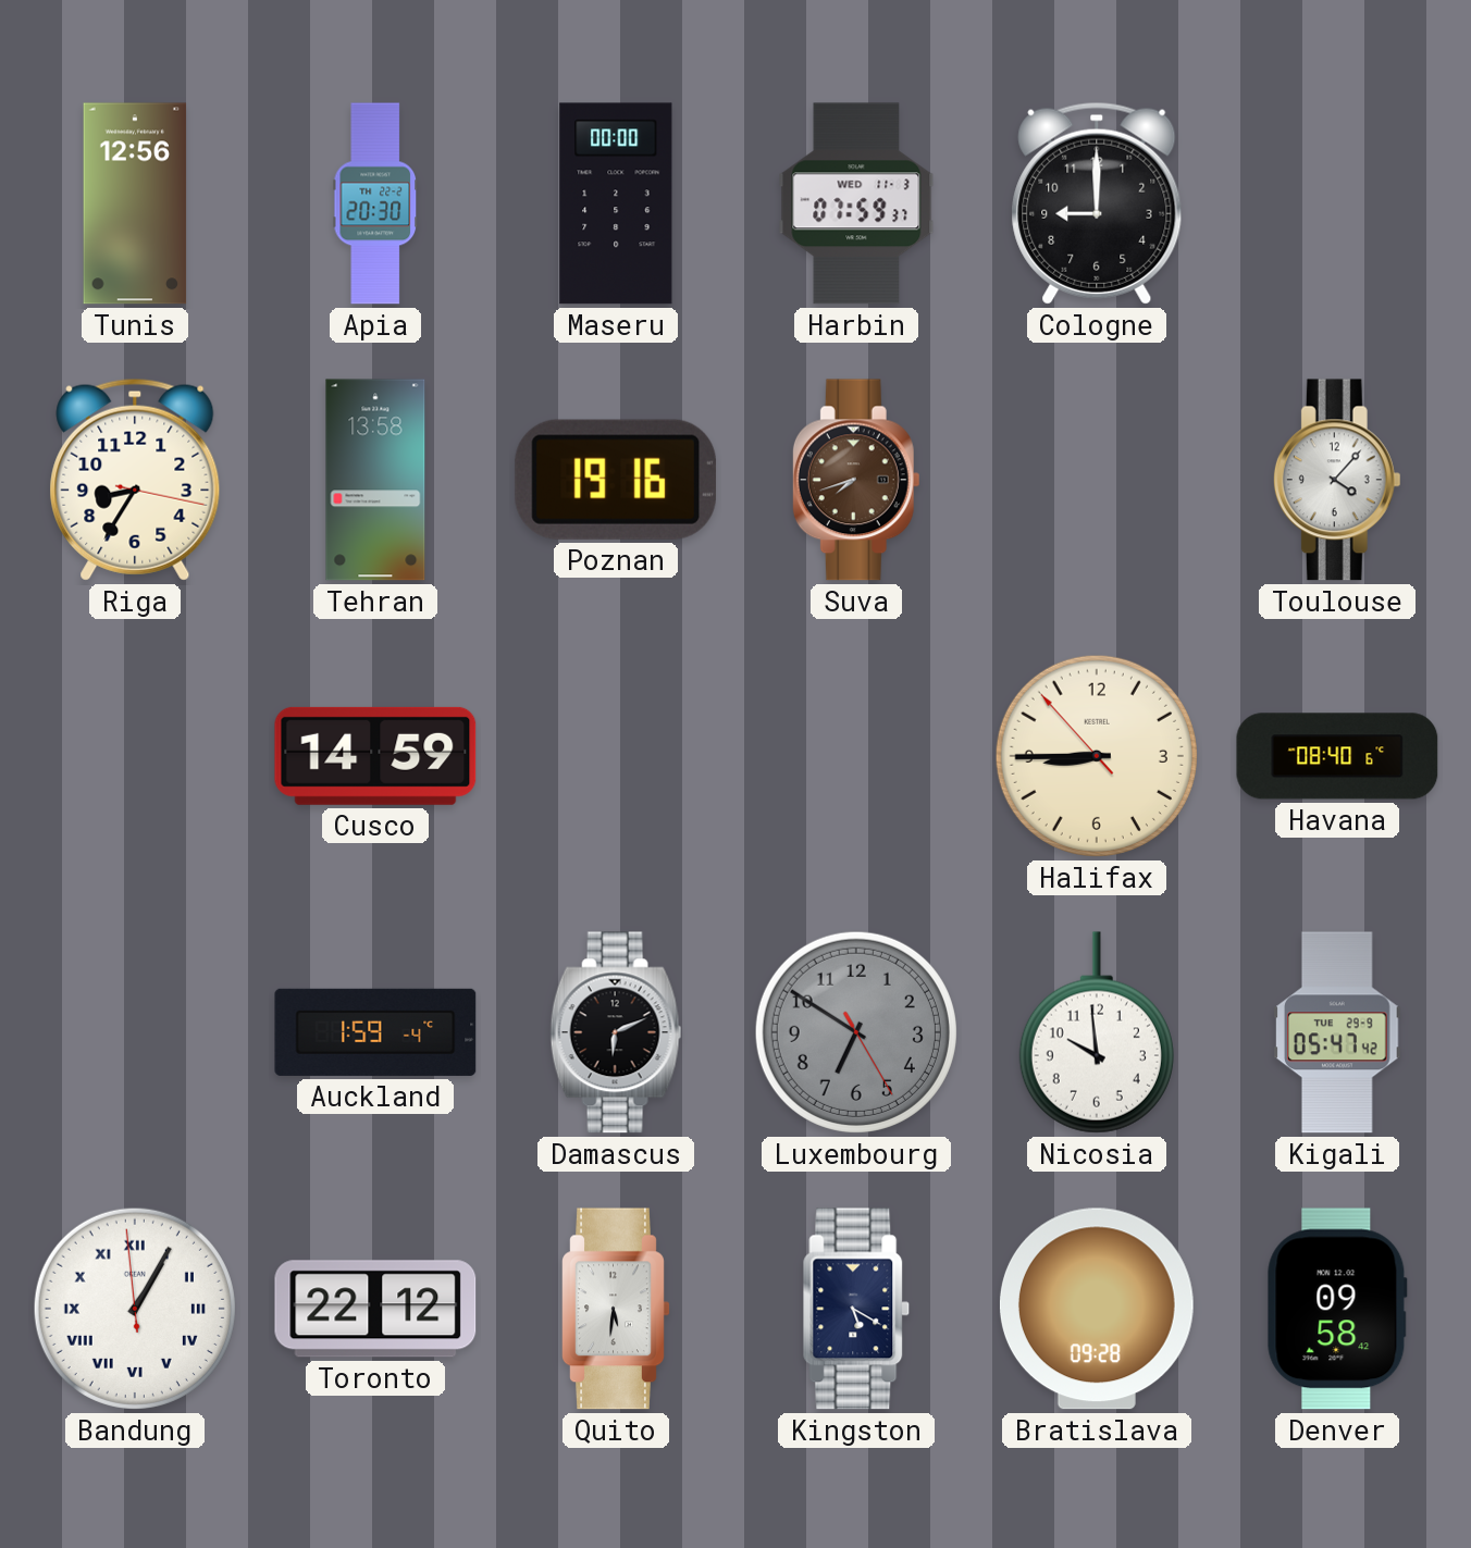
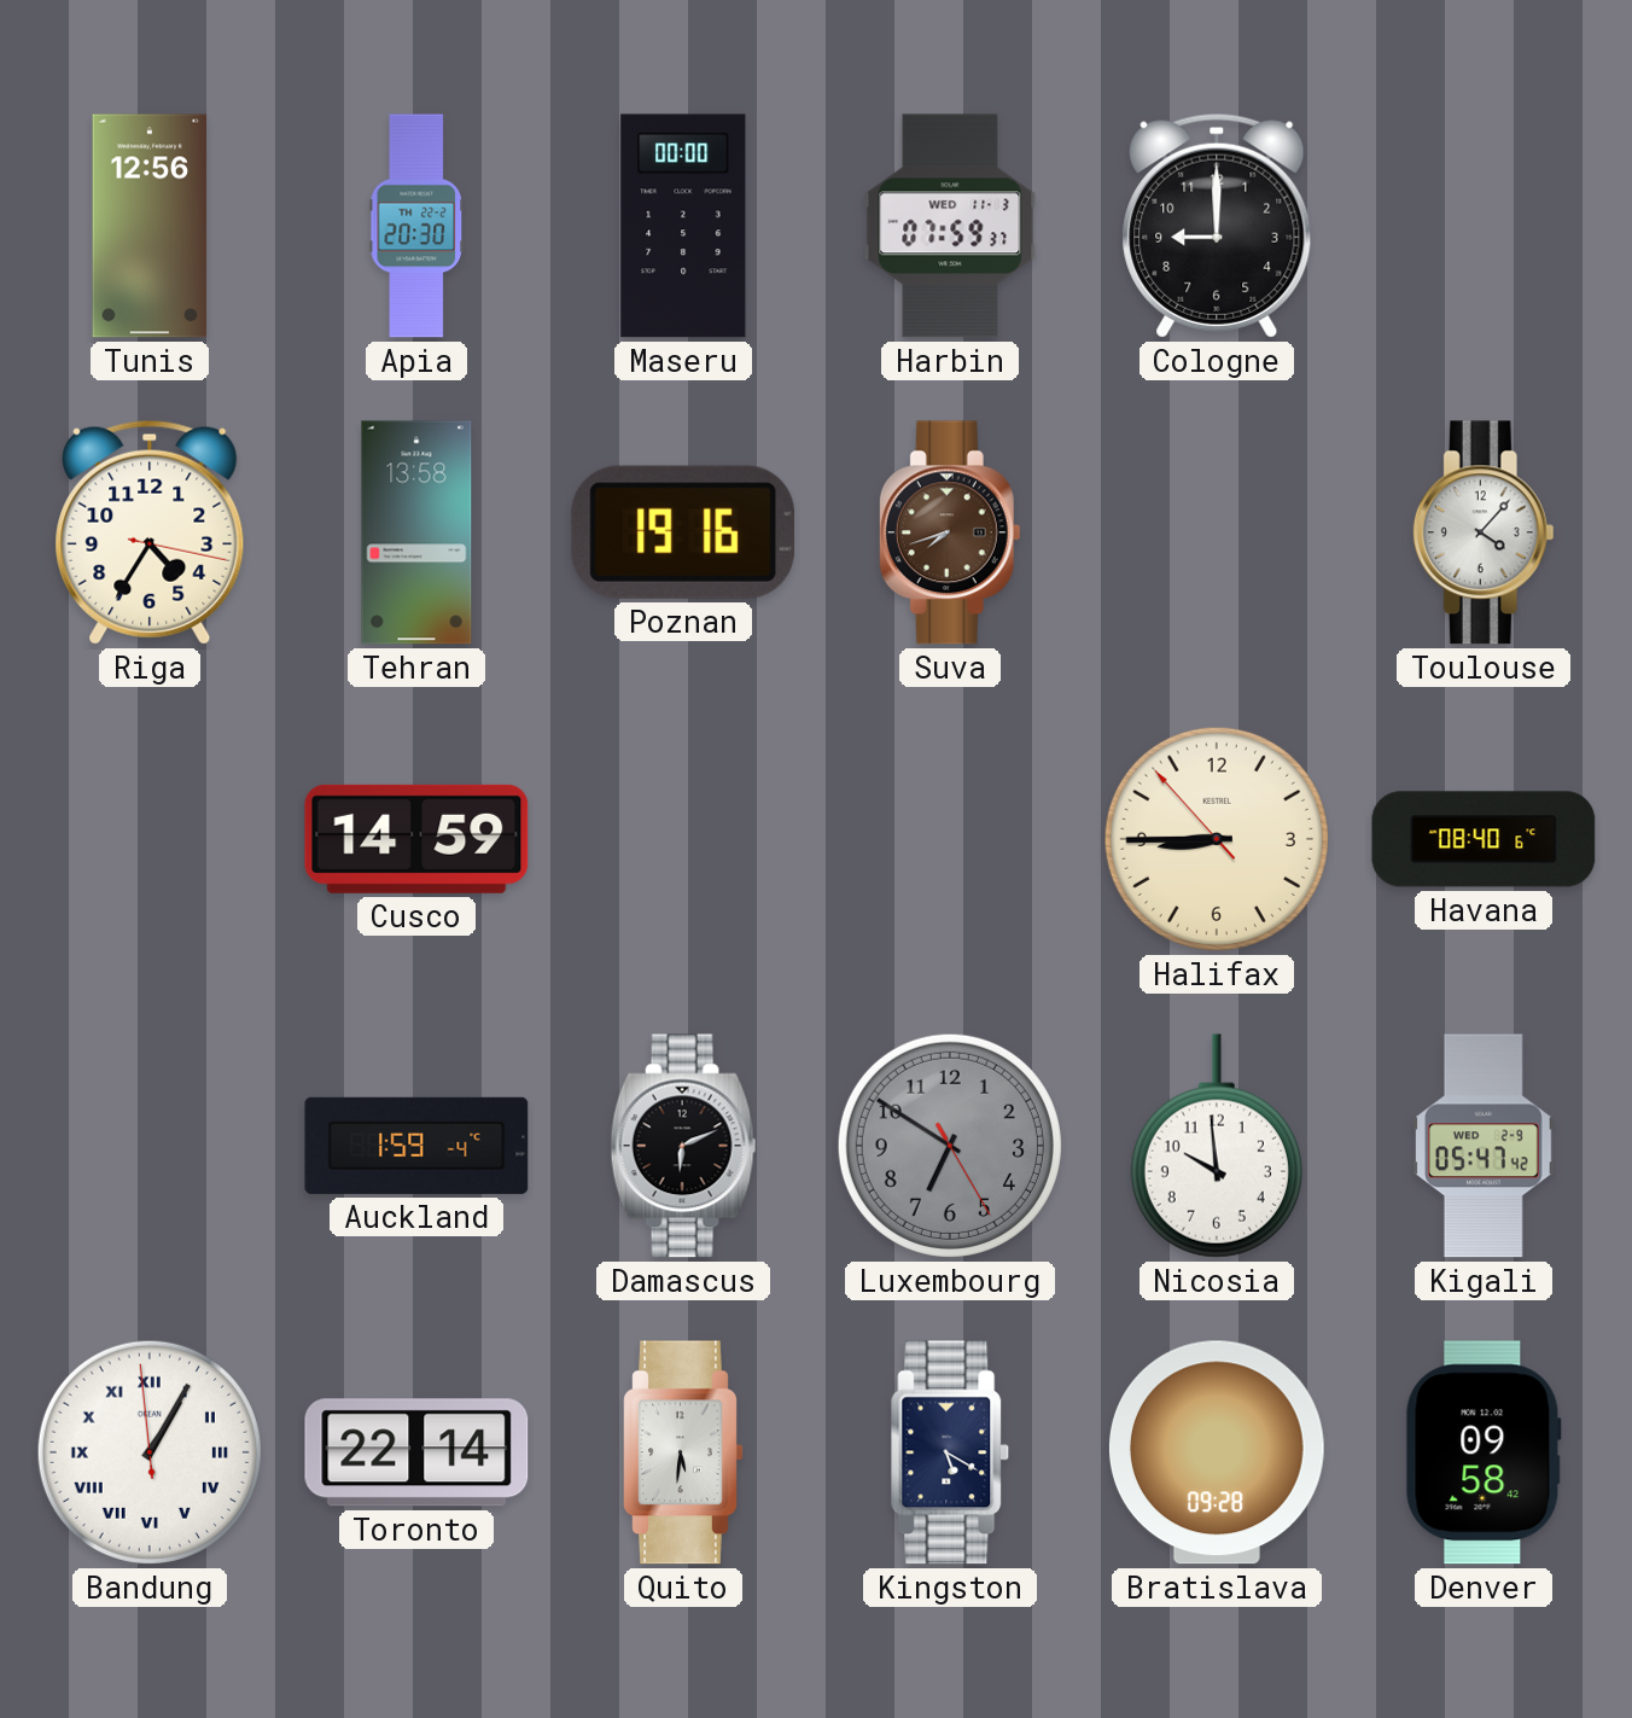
Riga: 8:35 -> 4:35 (150, 532)
Kigali date: TUE 29-9 -> WED 2-9 (1485, 1146)
Toronto: 22:12 -> 22:14 (416, 1452)
